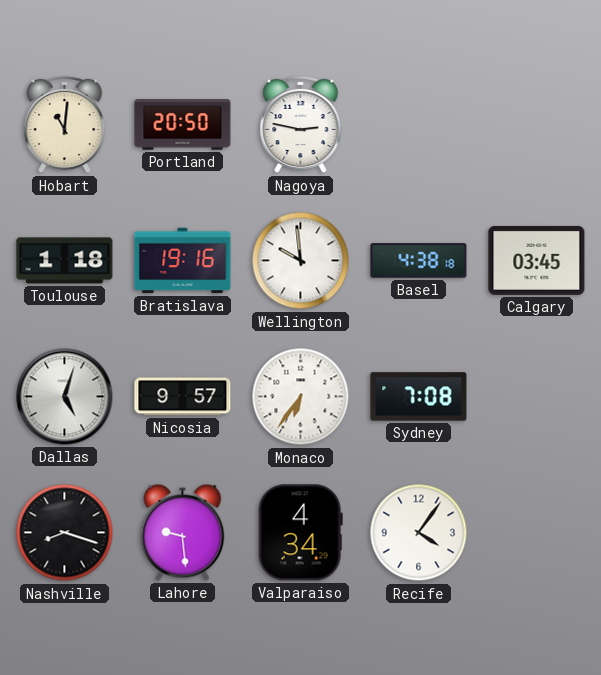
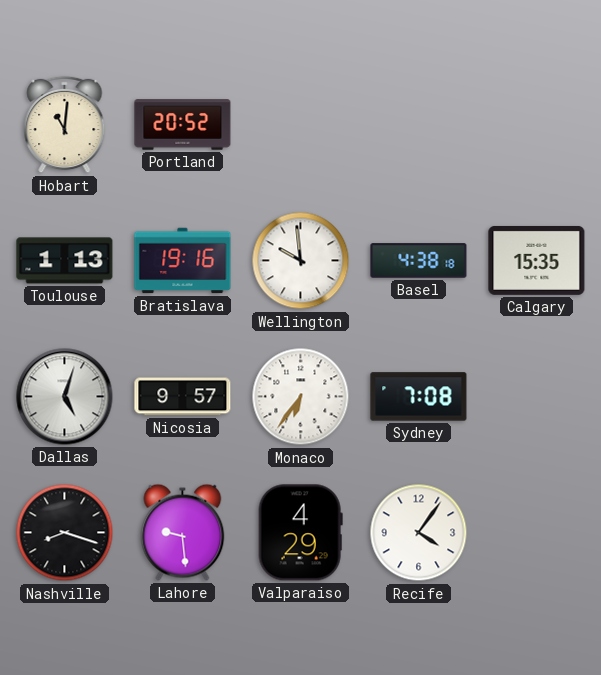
Portland: 20:50 -> 20:52 (183, 125)
Nagoya: 2:47 -> none (301, 125)
Toulouse: 1:18 -> 1:13 (65, 261)
Calgary: 03:45 -> 15:35 (537, 260)
Valparaiso: 4:34 -> 4:29 (300, 533)
